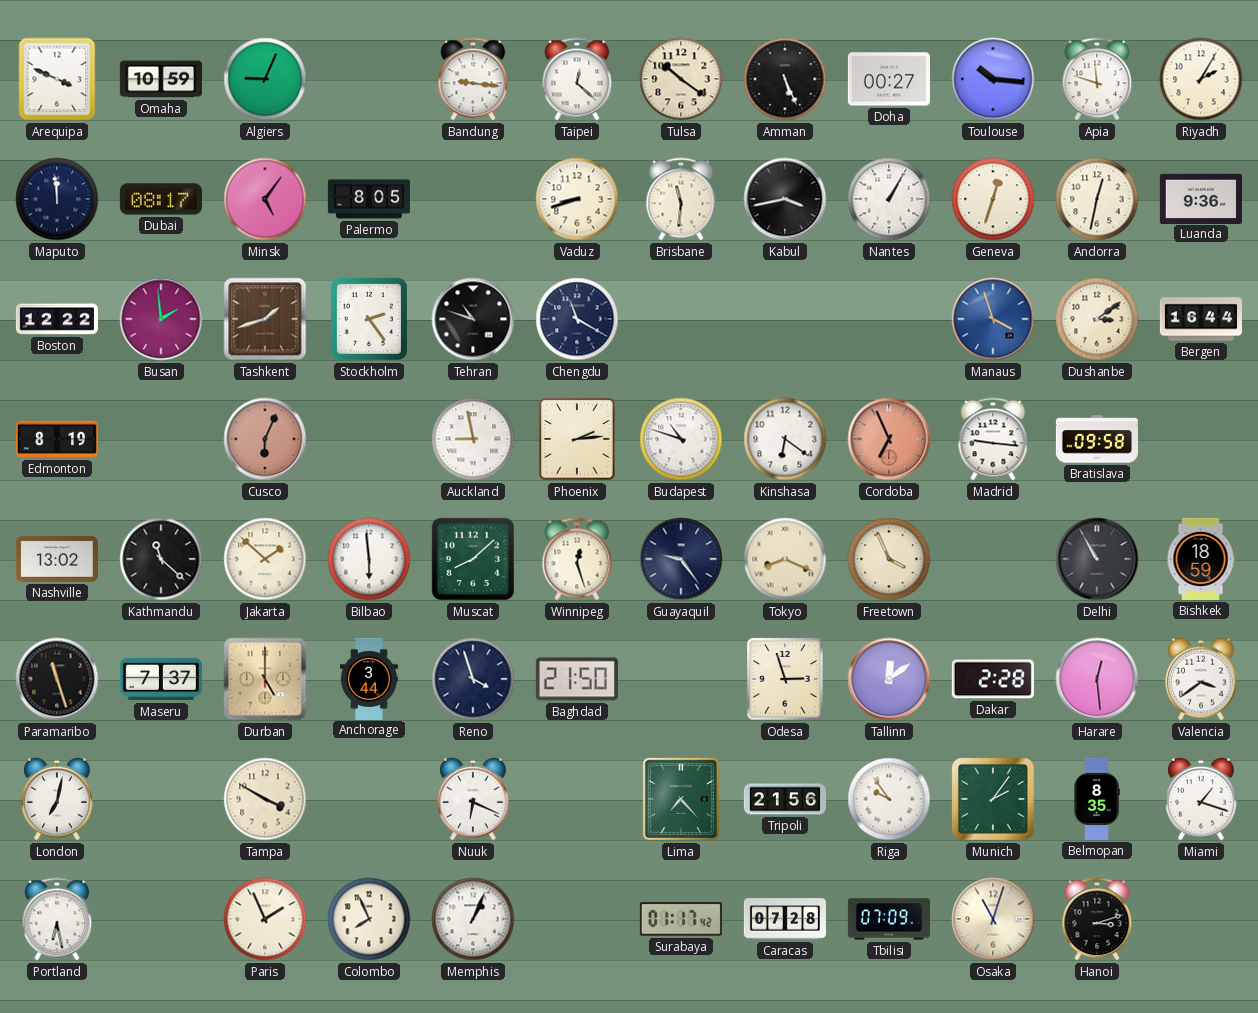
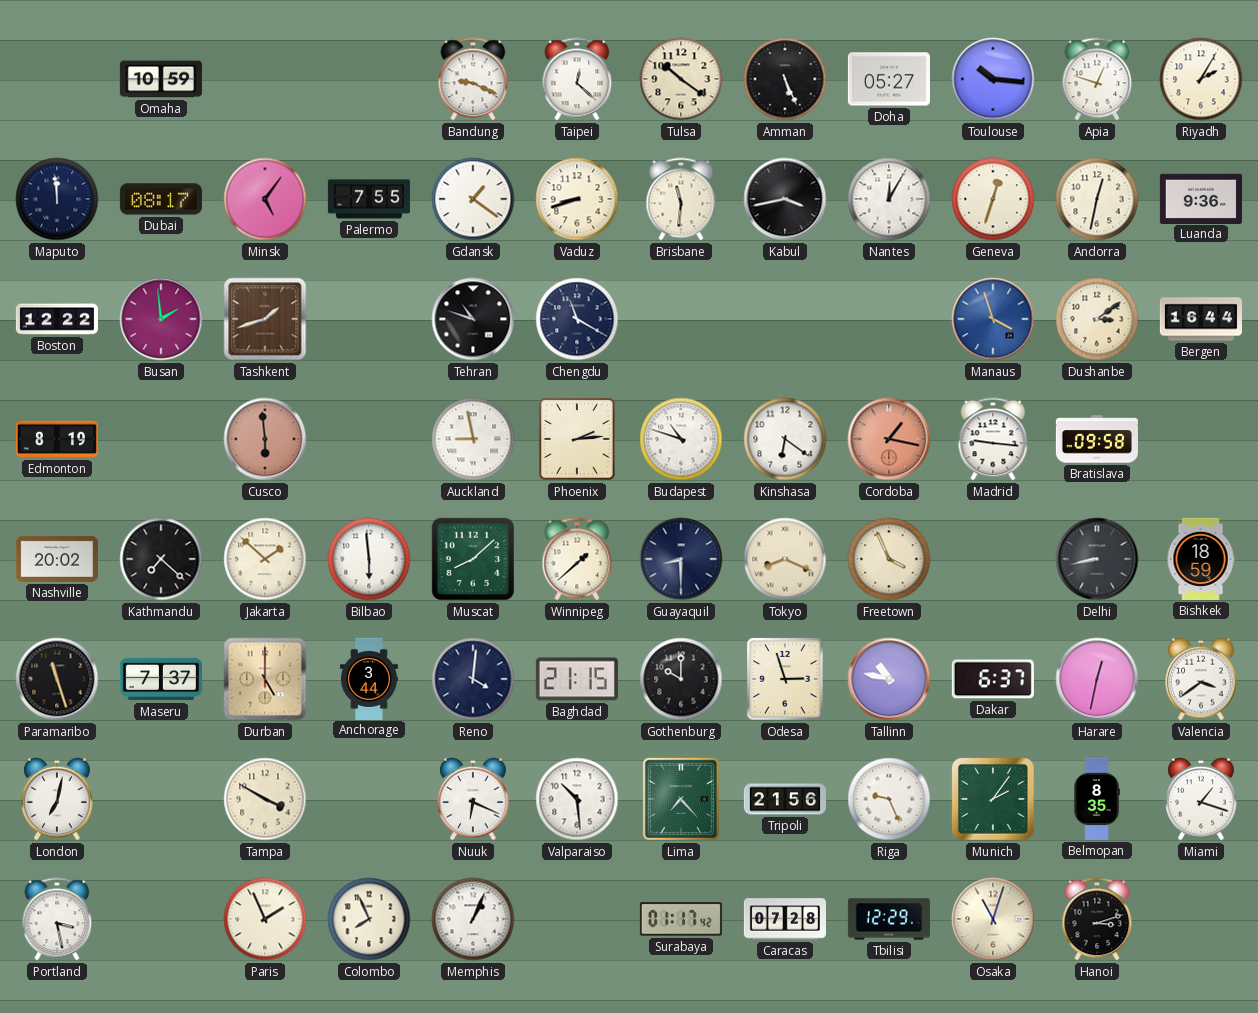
Arequipa: 3:49 -> none (57, 79)
Algiers: 9:04 -> none (265, 79)
Bandung: 9:16 -> 9:19 (473, 79)
Doha: 00:27 -> 05:27 (889, 79)
Apia: 11:48 -> 12:48 (1097, 79)
Palermo: 8:05 -> 7:55 (369, 199)
Gdansk: none -> 1:21 (473, 199)
Nantes: 1:05 -> 12:05 (889, 199)
Stockholm: 2:24 -> none (369, 319)
Cusco: 6:04 -> 5:59 (265, 439)
Cordoba: 6:56 -> 1:17 (889, 439)
Nashville: 13:02 -> 20:02 (57, 559)
Kathmandu: 11:22 -> 7:22 (161, 559)
Winnipeg: 12:27 -> 1:38 (577, 559)
Guayaquil: 9:24 -> 8:30 (681, 559)
Delhi: 10:55 -> 8:43 (1097, 559)
Reno: 3:57 -> 4:01 (473, 679)
Baghdad: 21:50 -> 21:15 (577, 679)
Gothenburg: none -> 10:00 (681, 679)
Tallinn: 12:09 -> 10:47 (889, 679)
Dakar: 2:28 -> 6:37 (993, 679)
Harare: 12:29 -> 12:32 (1097, 679)
Valparaiso: none -> 10:29 (577, 799)
Riga: 9:54 -> 9:26 (889, 799)
Portland: 6:28 -> 3:28 (57, 919)
Tbilisi: 07:09 -> 12:29 (889, 919)
